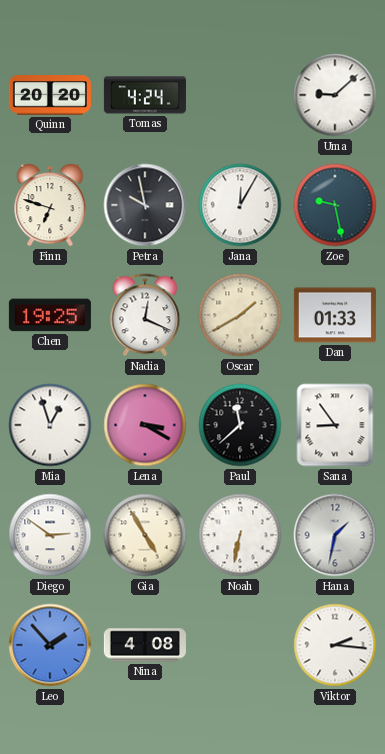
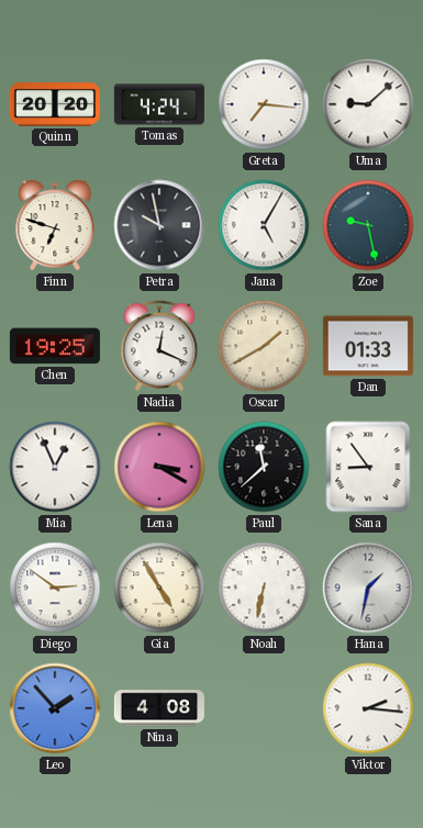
Greta: none -> 7:16 (264, 104)
Jana: 12:05 -> 5:05 (264, 225)
Mia: 12:57 -> 12:56 (55, 467)
